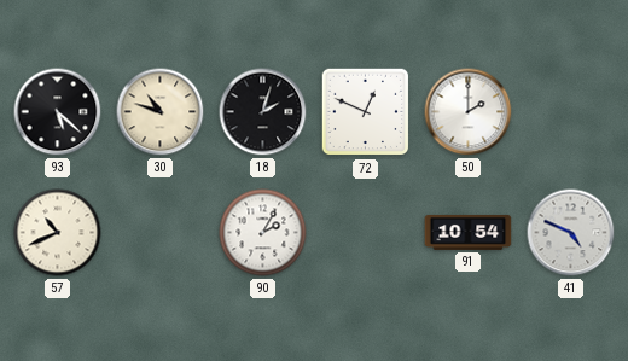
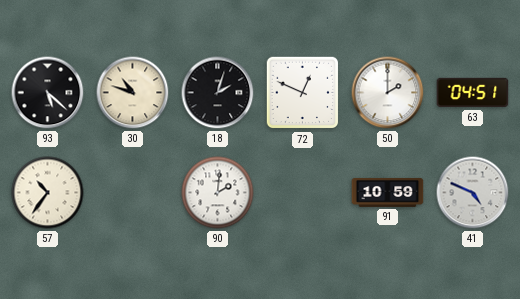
63: none -> 04:51 (473, 93)
57: 10:41 -> 10:36 (48, 193)
90: 2:05 -> 2:01 (218, 193)
91: 10:54 -> 10:59 (388, 192)
